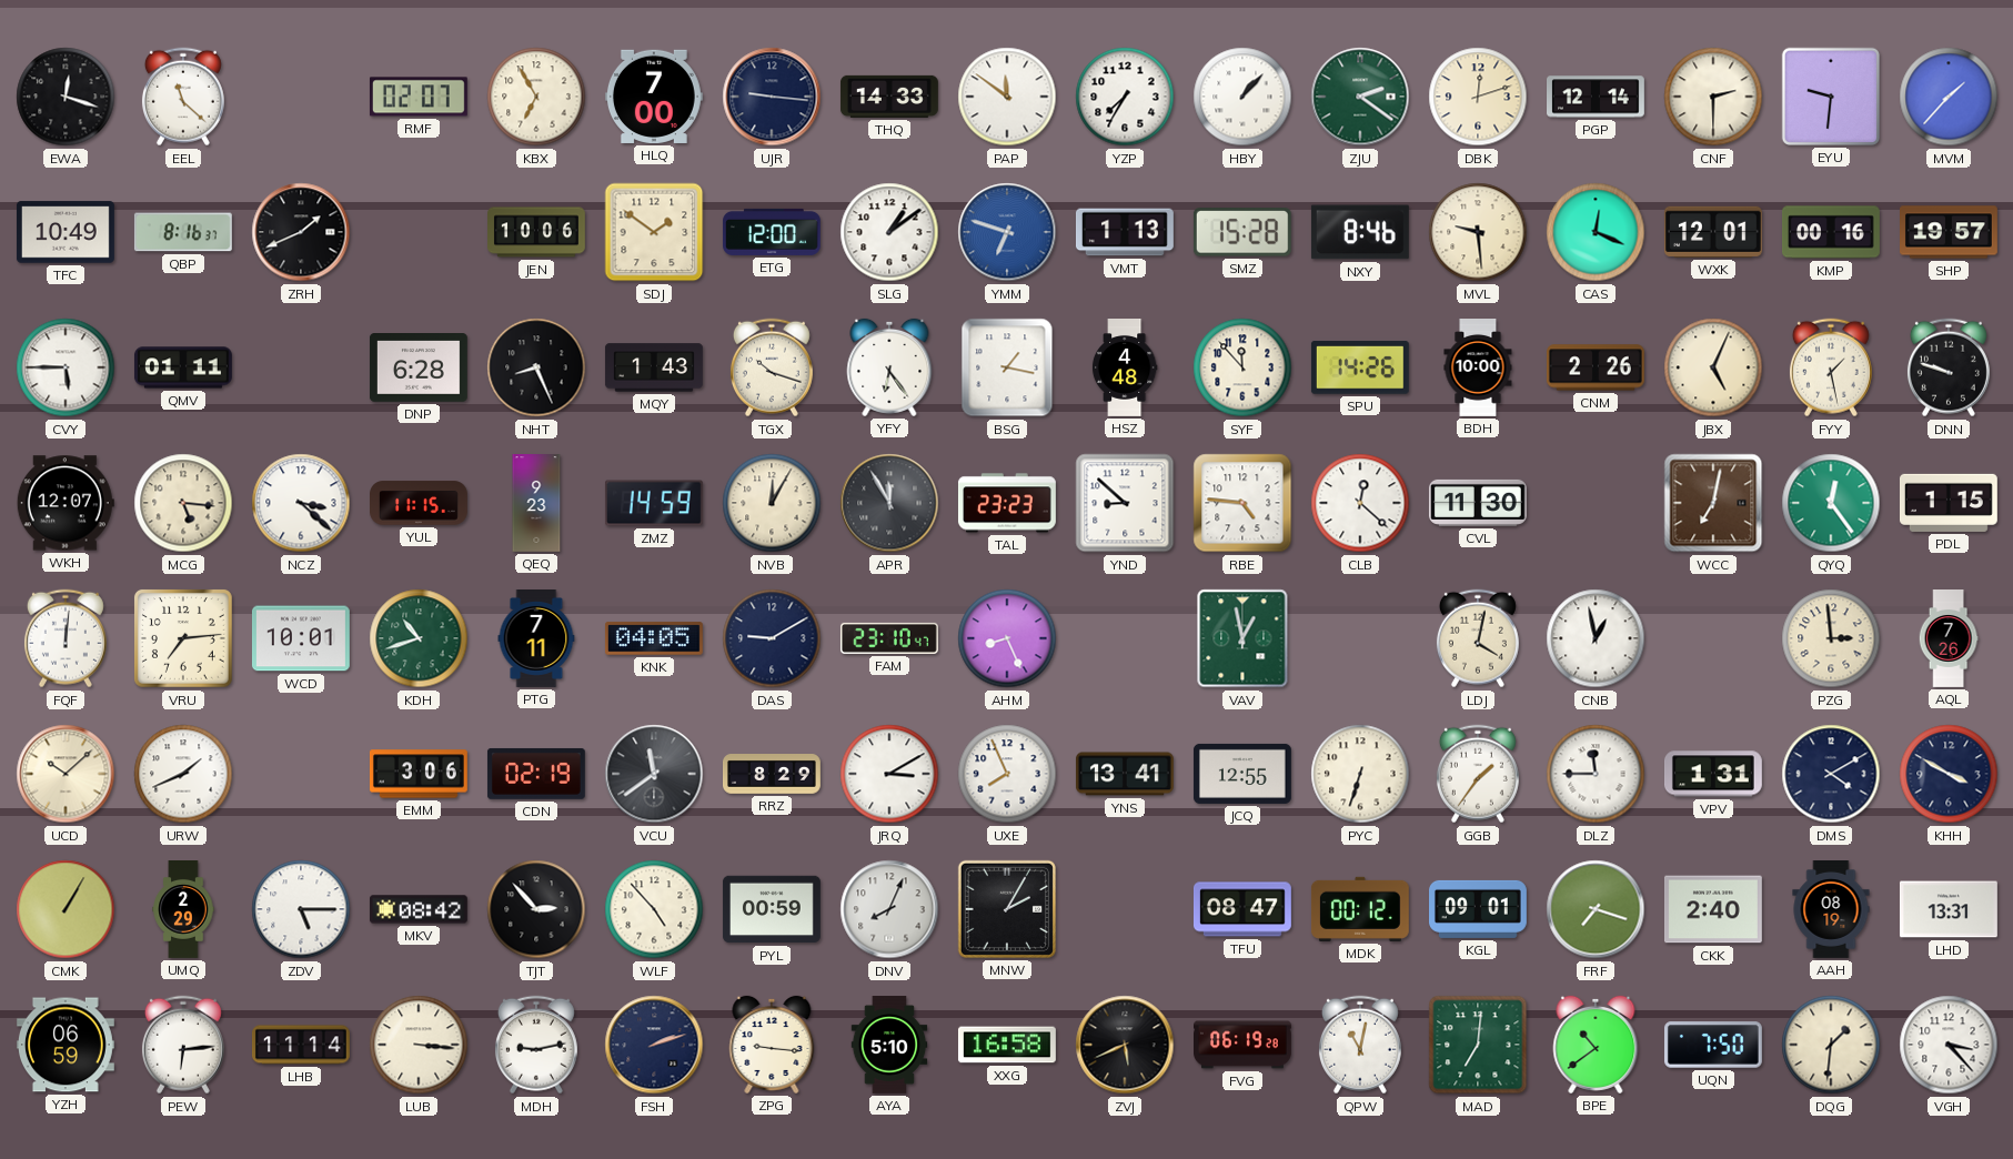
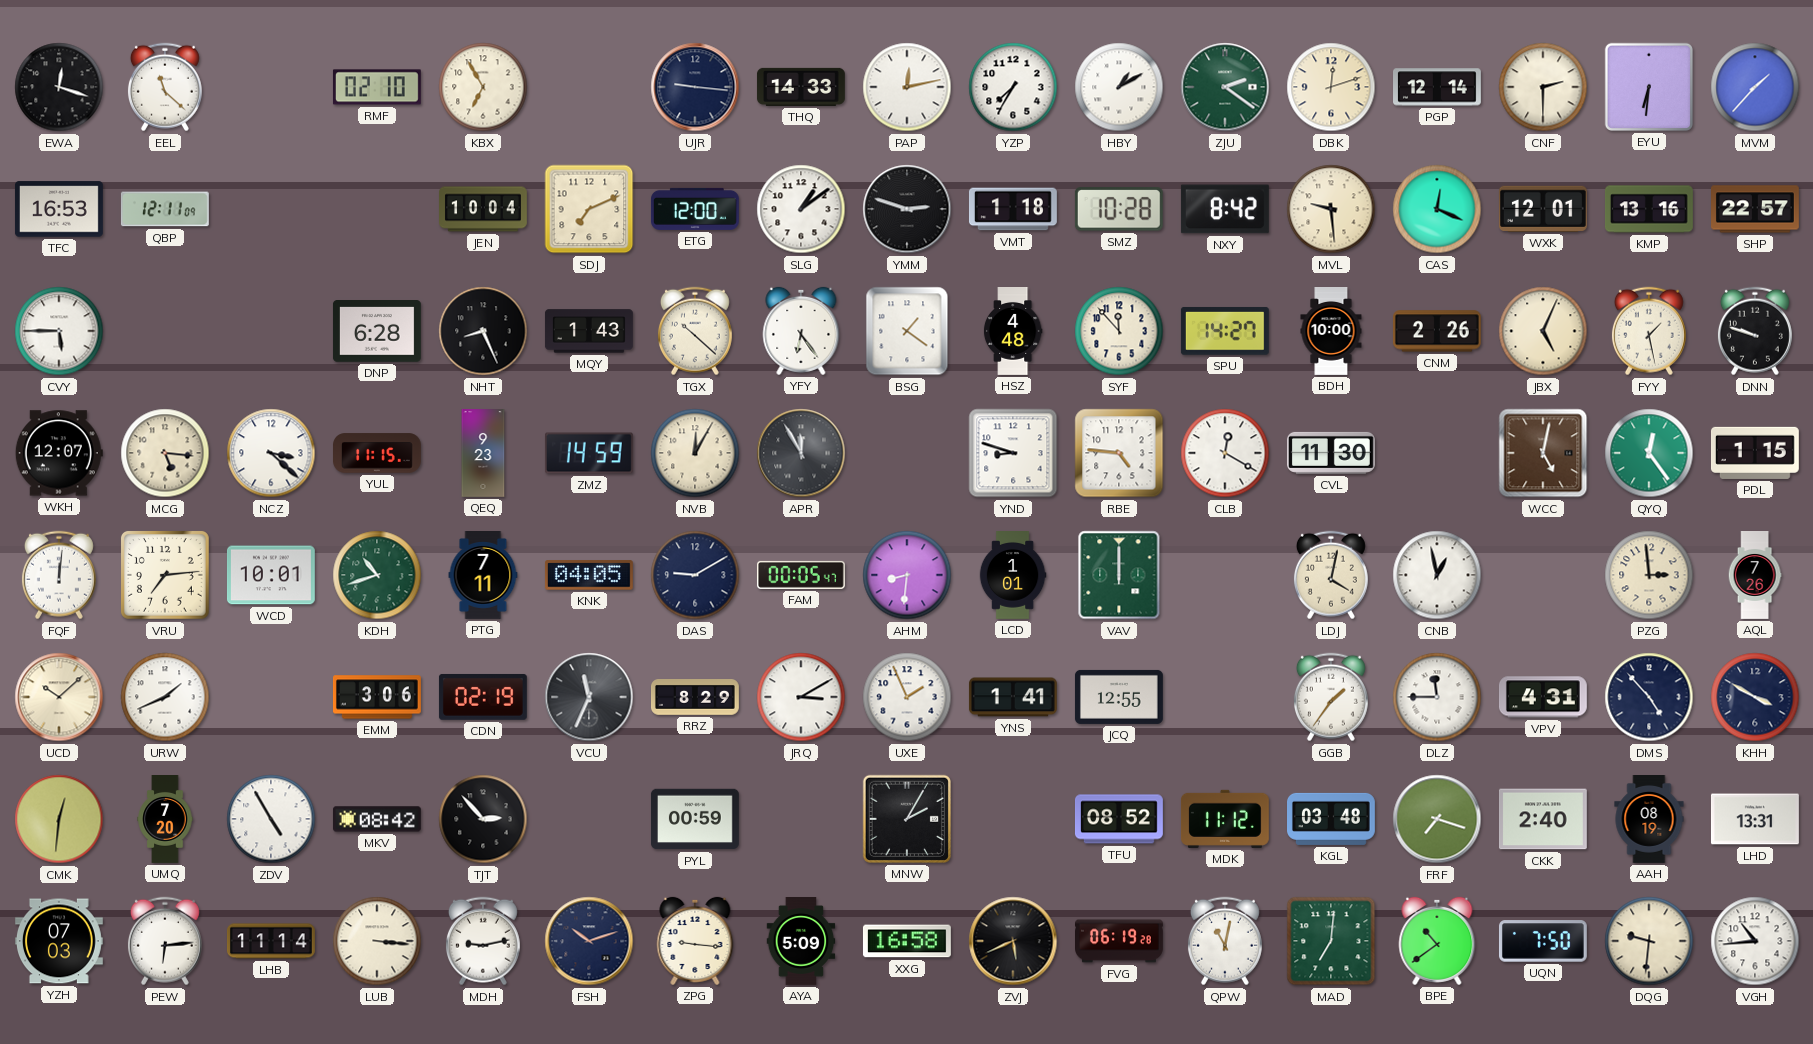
RMF: 02:07 -> 02:10 (377, 87)
HLQ: 7:00 -> none (654, 97)
PAP: 11:51 -> 12:13 (907, 87)
HBY: 1:07 -> 1:10 (1119, 87)
EYU: 9:31 -> 6:31 (1649, 87)
TFC: 10:49 -> 16:53 (59, 209)
QBP: 8:16 -> 12:11 (165, 209)
ZRH: 1:41 -> none (301, 232)
JEN: 10:06 -> 10:04 (484, 209)
SDJ: 1:51 -> 7:11 (589, 209)
YMM: 6:48 -> 2:48 (907, 209)
YMM dial: blue -> black (907, 209)
VMT: 1:13 -> 1:18 (1013, 209)
SMZ: 15:28 -> 10:28 (1119, 209)
NXY: 8:46 -> 8:42 (1225, 209)
KMP: 00:16 -> 13:16 (1649, 209)
SHP: 19:57 -> 22:57 (1756, 209)
QMV: 01:11 -> none (183, 367)
TGX: 10:18 -> 10:22 (695, 331)
BSG: 1:17 -> 1:21 (907, 331)
SPU: 14:26 -> 14:27 (1225, 331)
TAL: 23:23 -> none (1007, 503)
YND: 8:52 -> 8:48 (1013, 453)
CLB: 12:22 -> 12:20 (1225, 453)
WCC: 7:02 -> 5:02 (1543, 453)
FAM: 23:10 -> 00:05 (801, 575)
AHM: 8:26 -> 8:31 (907, 575)
LCD: none -> 1:01 (1013, 576)
VAV: 12:58 -> 12:00 (1119, 575)
VCU: 11:39 -> 11:34 (589, 697)
UXE: 7:56 -> 1:56 (907, 697)
YNS: 13:41 -> 1:41 (1013, 697)
PYC: 6:33 -> none (1360, 774)
VPV: 1:31 -> 4:31 (1543, 697)
DMS: 4:10 -> 4:53 (1649, 697)
CMK: 1:05 -> 12:31 (59, 819)
UMQ: 2:29 -> 7:20 (165, 820)
ZDV: 5:15 -> 4:55 (271, 819)
WLF: 4:53 -> none (654, 909)
DNV: 8:04 -> none (889, 909)
TFU: 08:47 -> 08:52 (1119, 819)
MDK: 00:12 -> 11:12 (1225, 819)
KGL: 09:01 -> 03:48 (1332, 819)
YZH: 06:59 -> 07:03 (59, 941)
FSH: 2:12 -> 10:12 (589, 941)
AYA: 5:10 -> 5:09 (801, 942)
DQG: 1:31 -> 9:31 (1649, 941)
VGH: 3:23 -> 10:44 (1755, 941)
